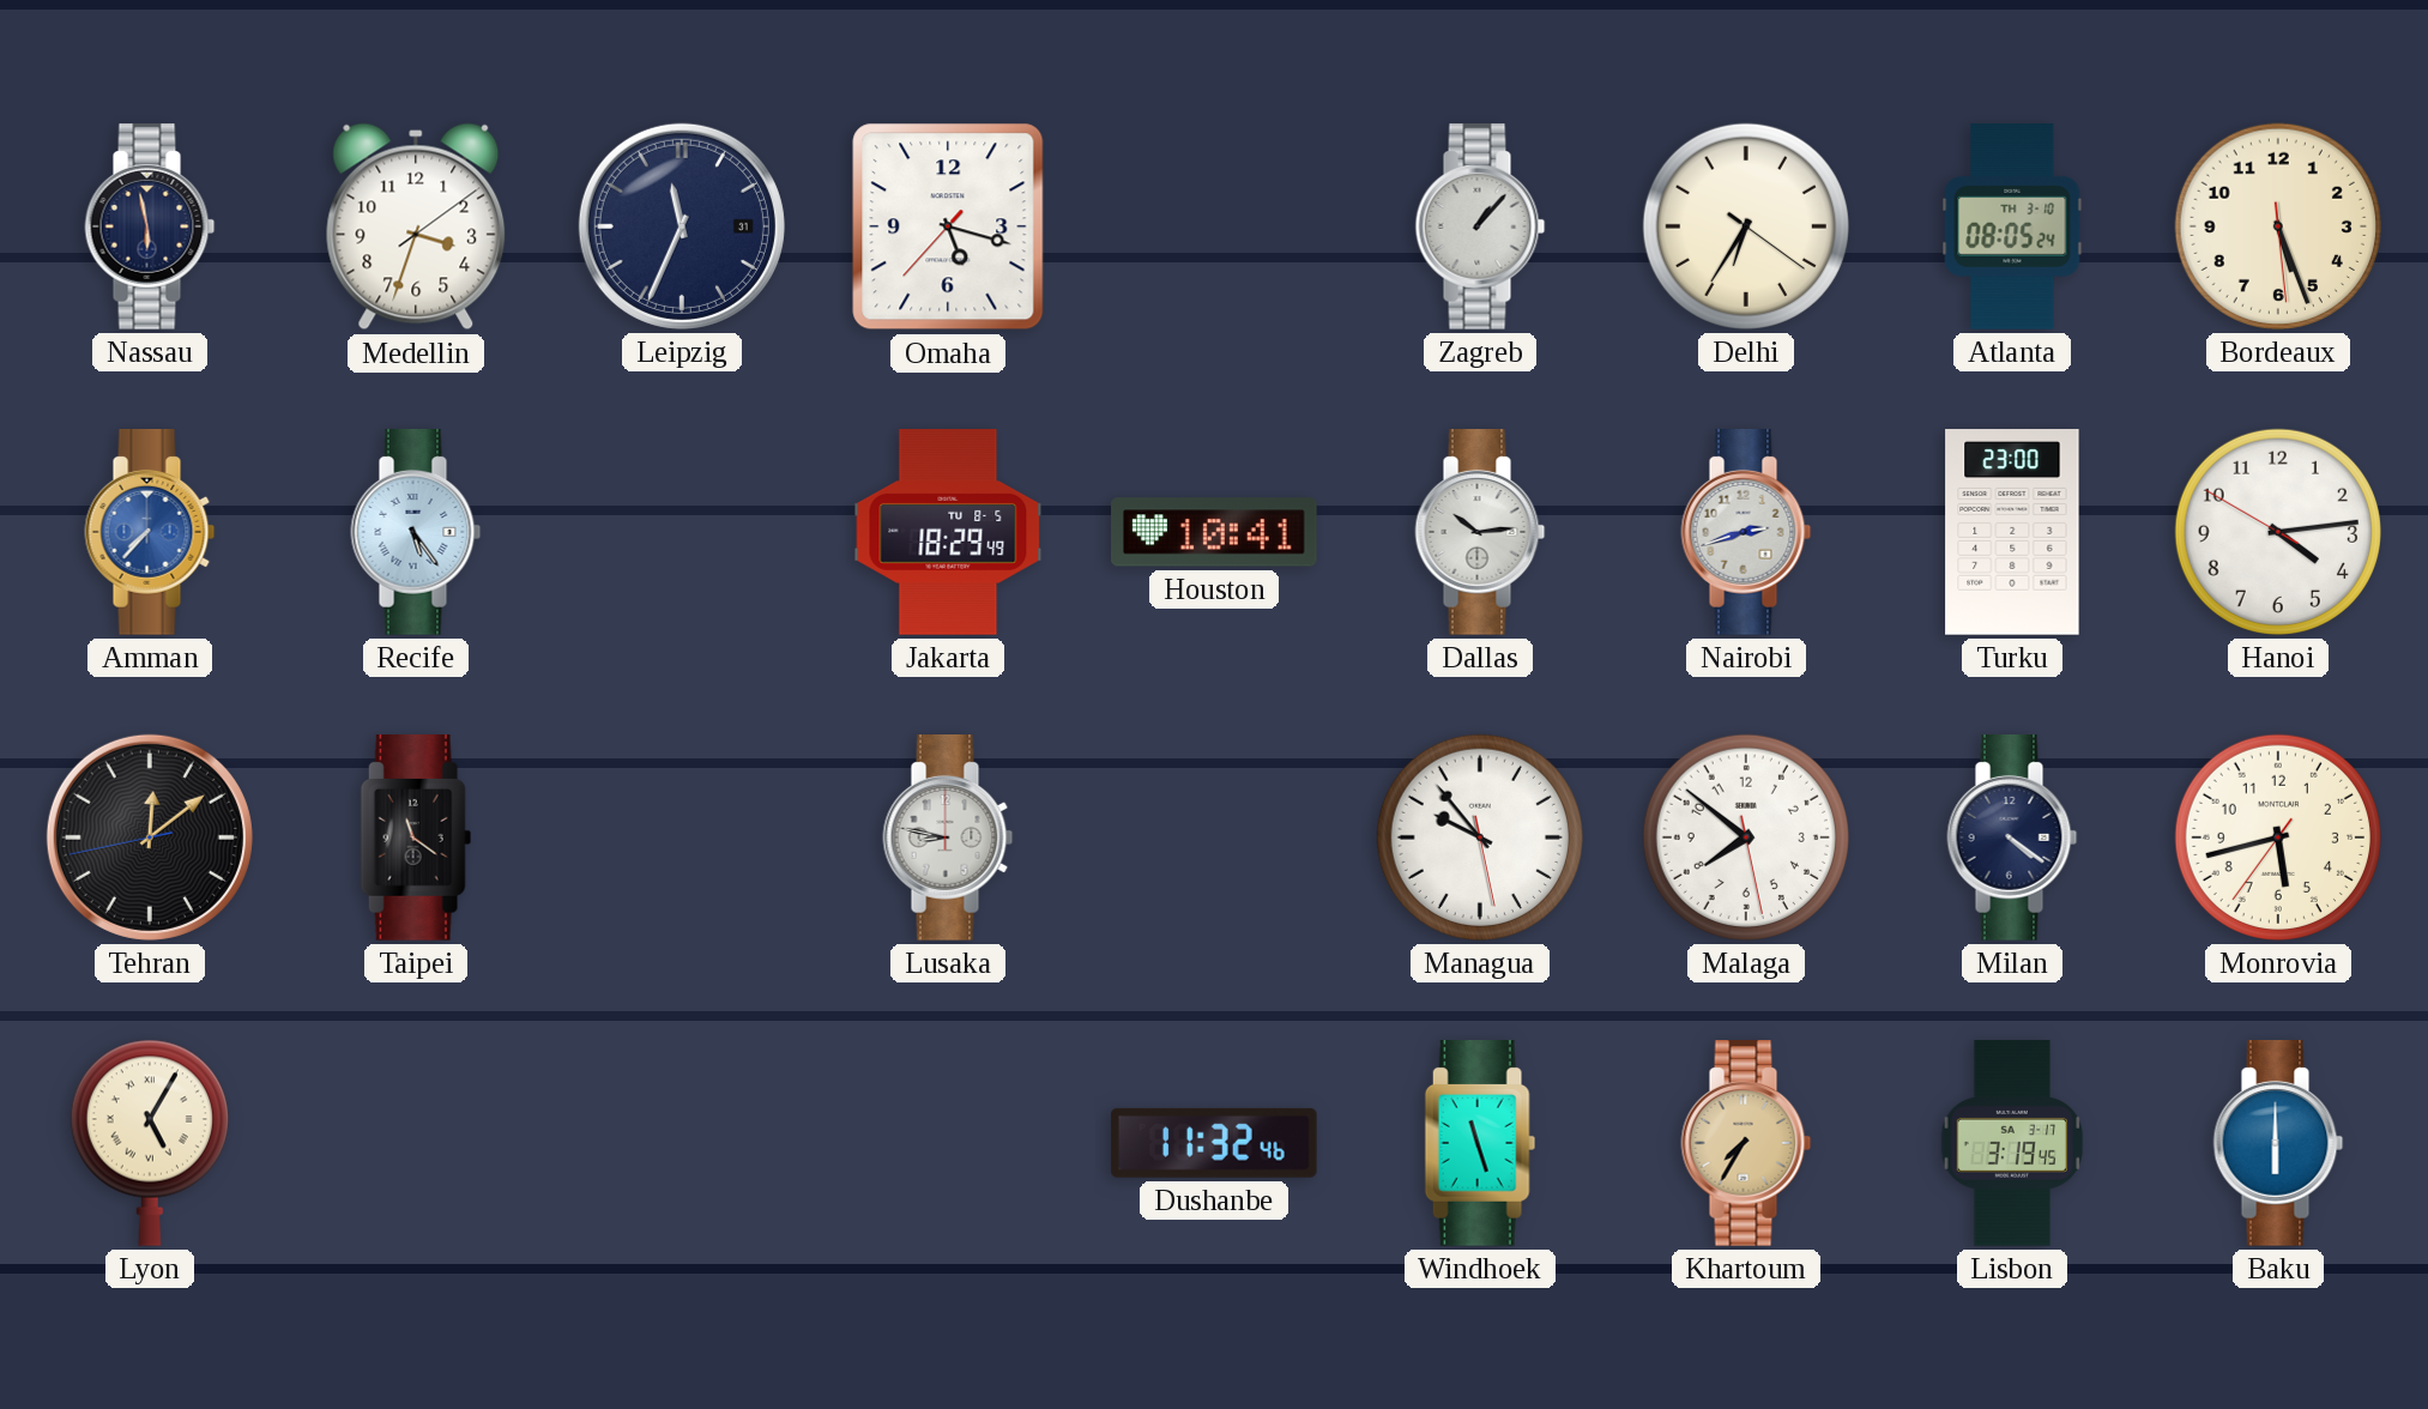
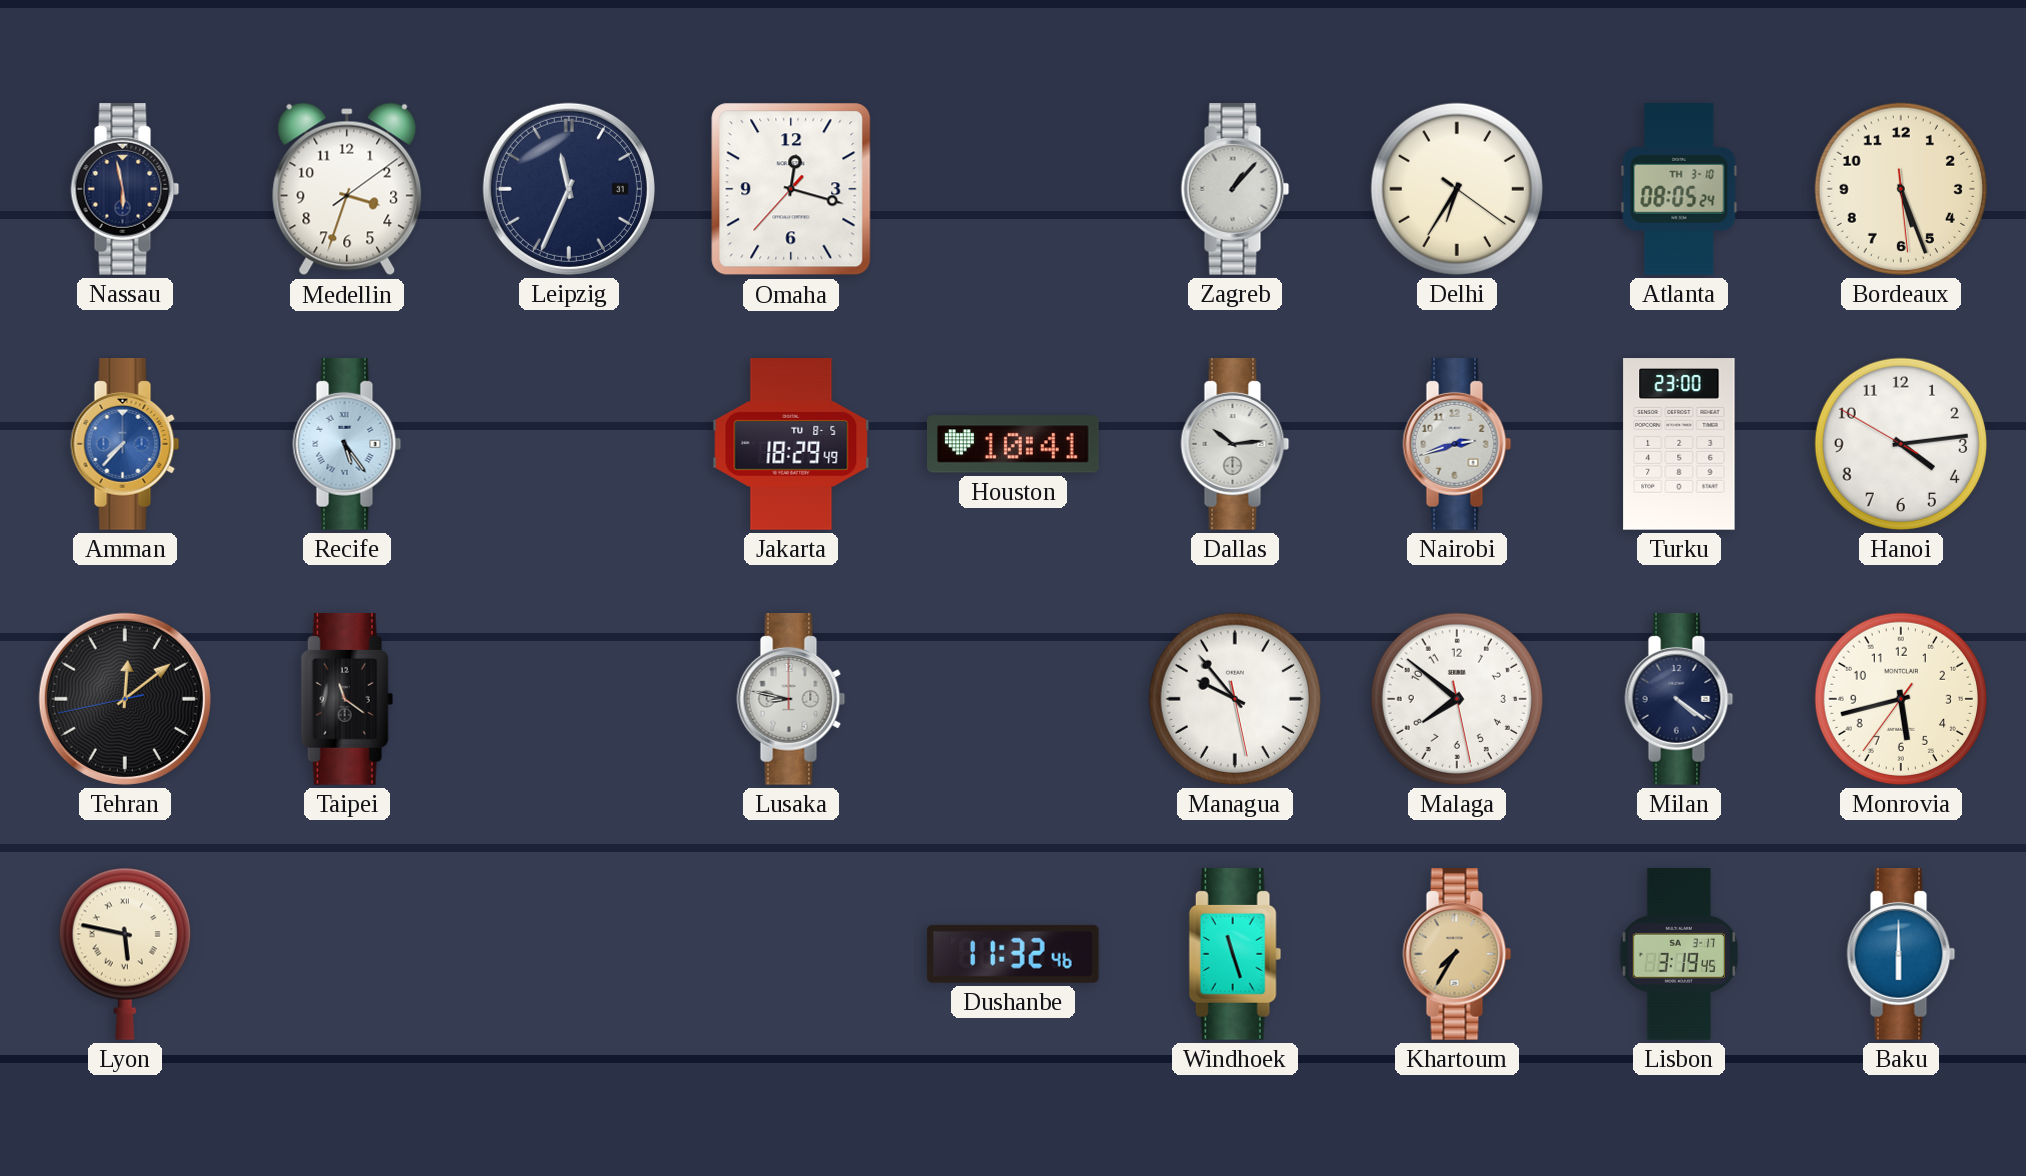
Omaha: 5:17 -> 12:17 (791, 189)
Lyon: 5:05 -> 5:47 (125, 954)
